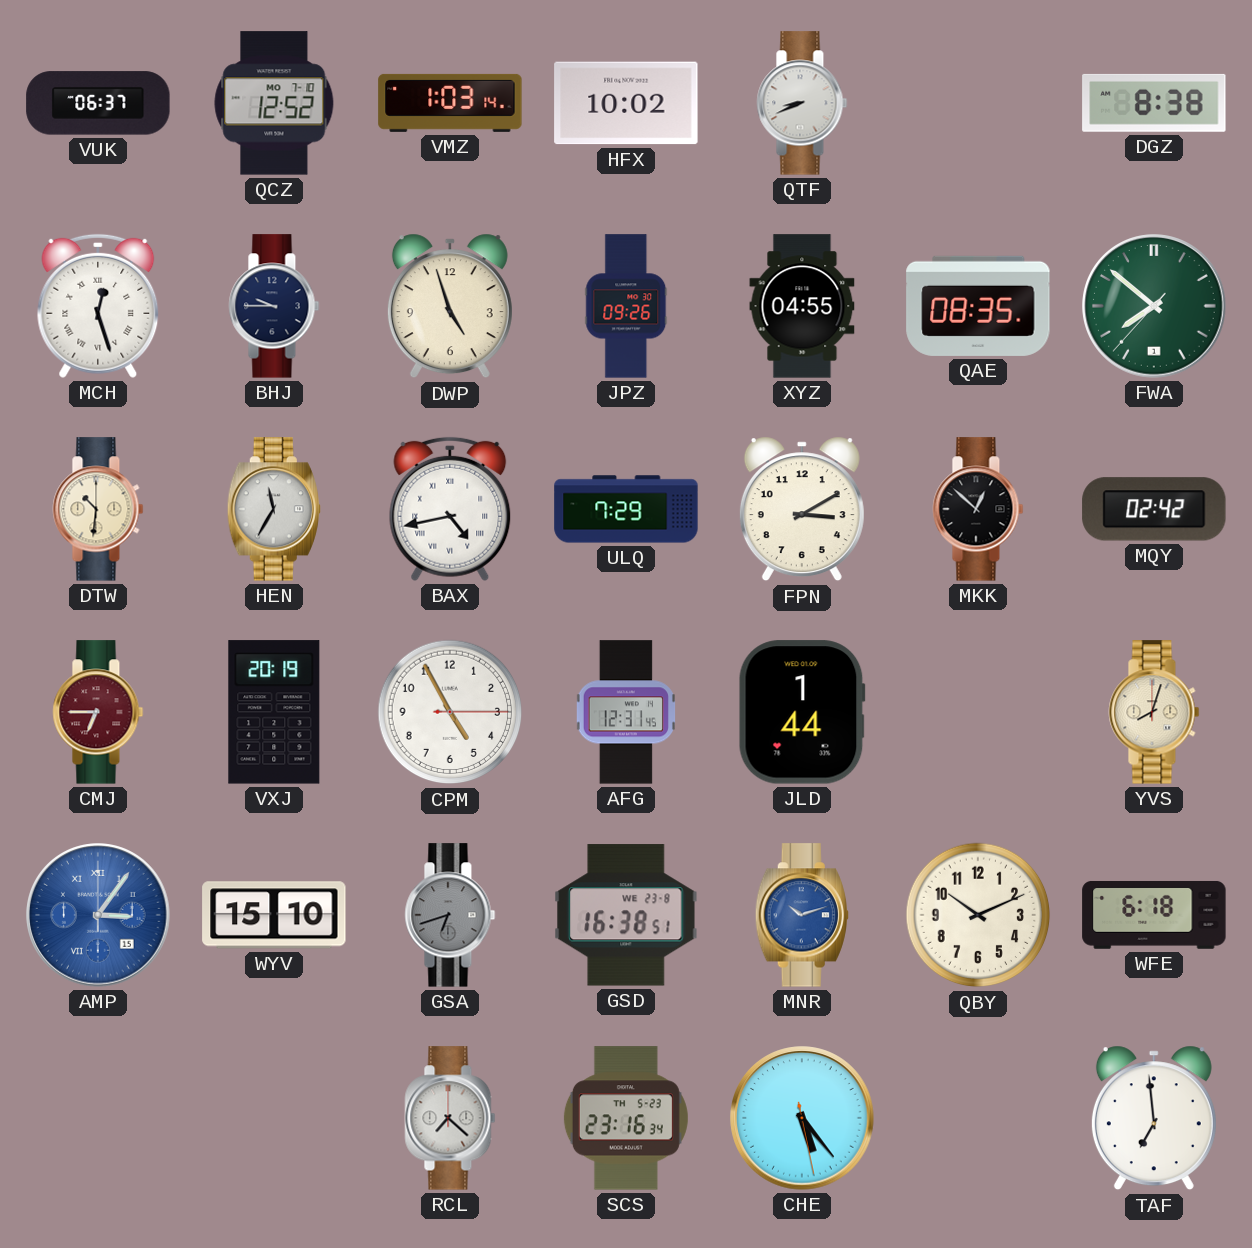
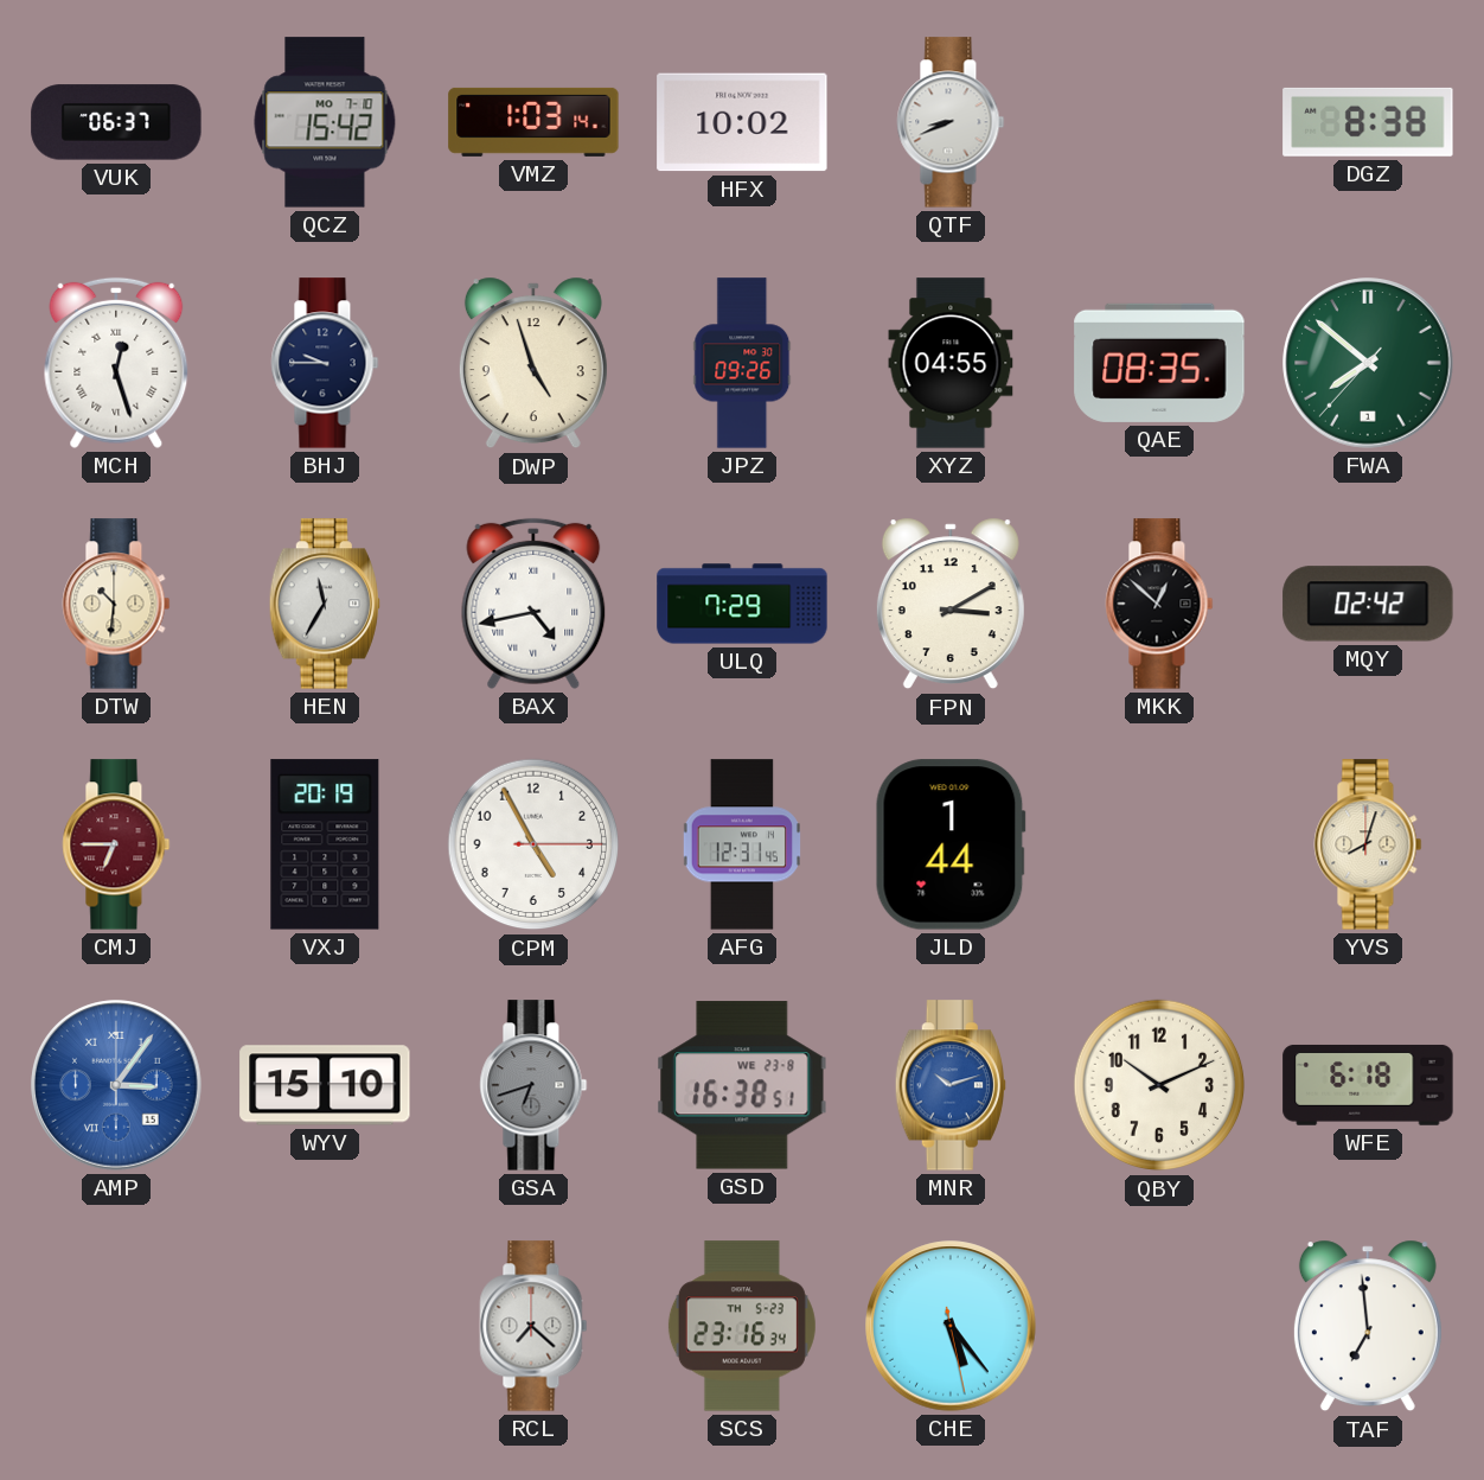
QCZ: 12:52 -> 15:42 (325, 122)
